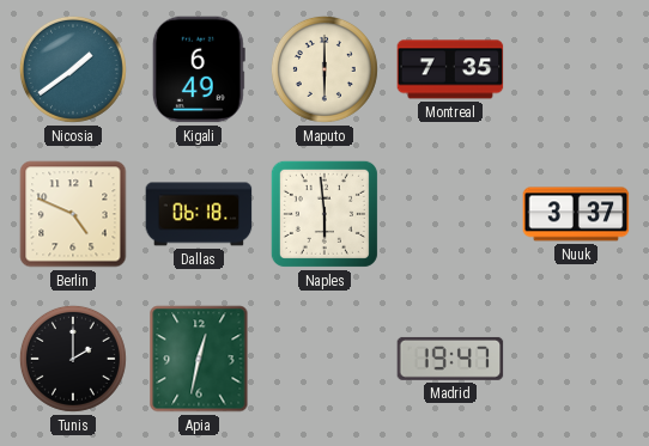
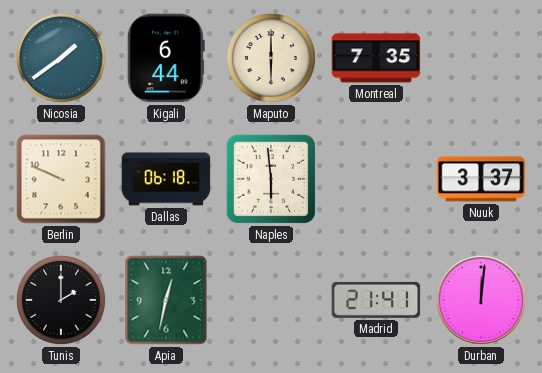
Kigali: 6:49 -> 6:44 (166, 58)
Berlin: 4:49 -> 9:49 (61, 179)
Madrid: 19:47 -> 21:41 (376, 300)
Durban: none -> 12:01 (481, 300)
